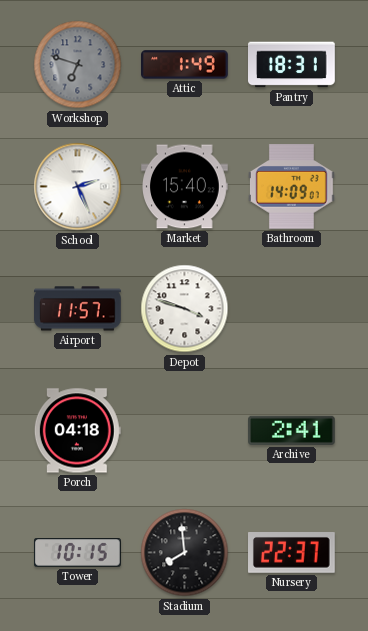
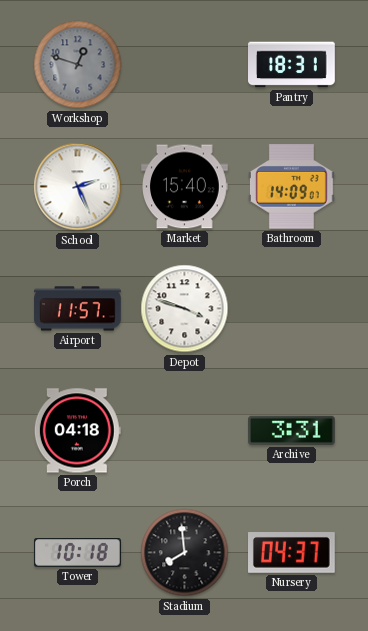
Workshop: 6:48 -> 12:48 (78, 65)
Attic: 1:49 -> none (185, 65)
Archive: 2:41 -> 3:31 (292, 430)
Tower: 10:15 -> 10:18 (78, 553)
Nursery: 22:37 -> 04:37 (292, 553)
